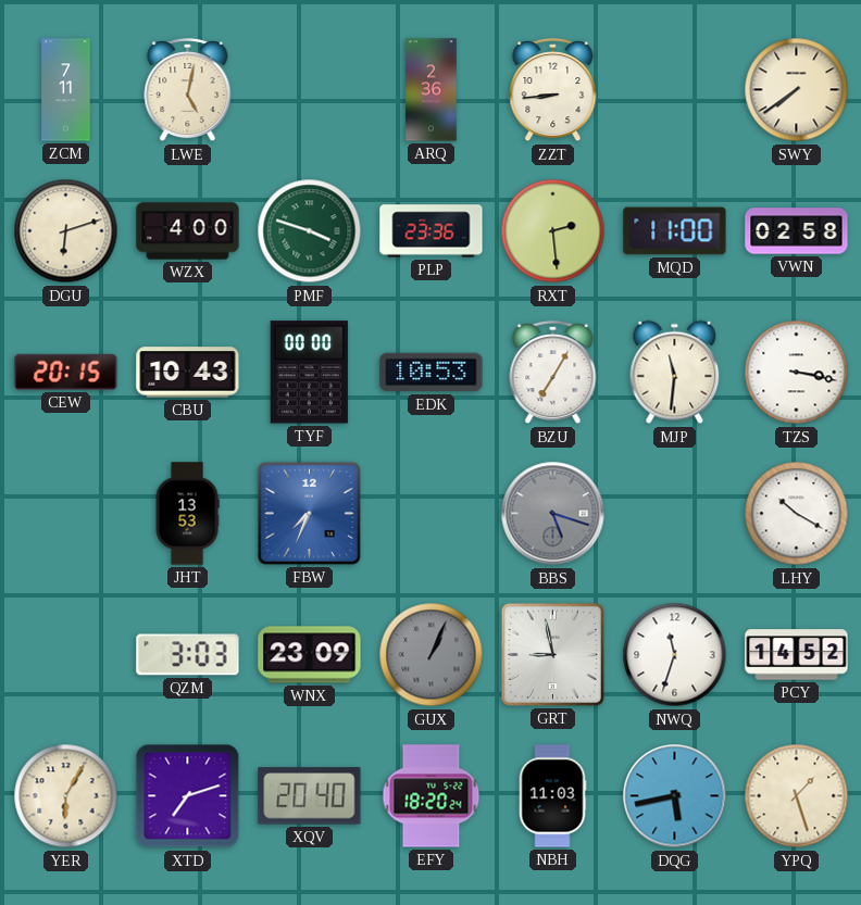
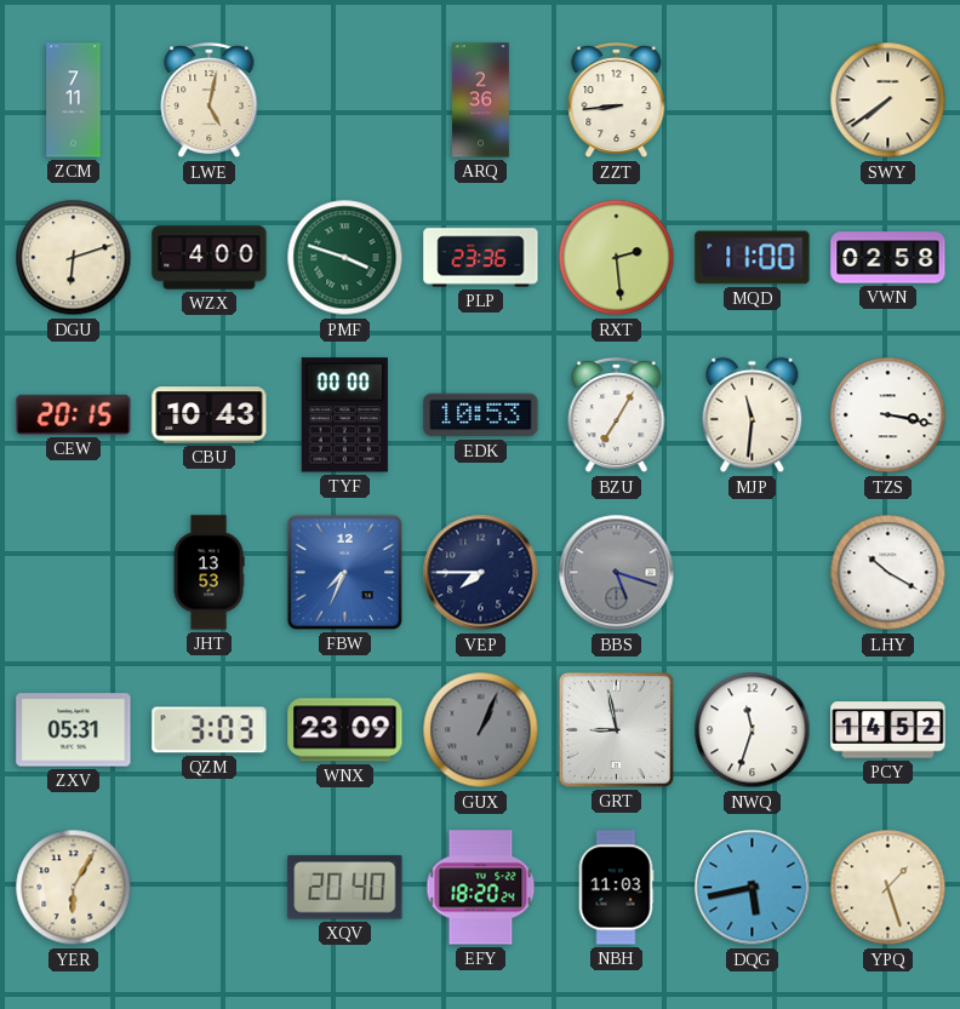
VEP: none -> 7:45 (481, 573)
ZXV: none -> 05:31 (74, 730)
XTD: 7:12 -> none (188, 796)
